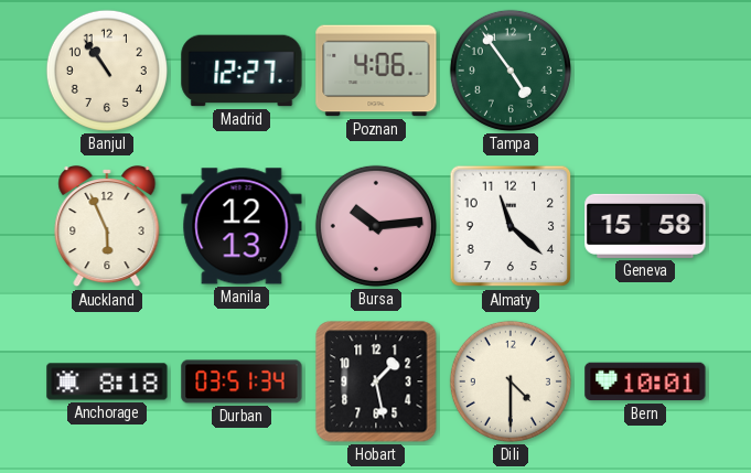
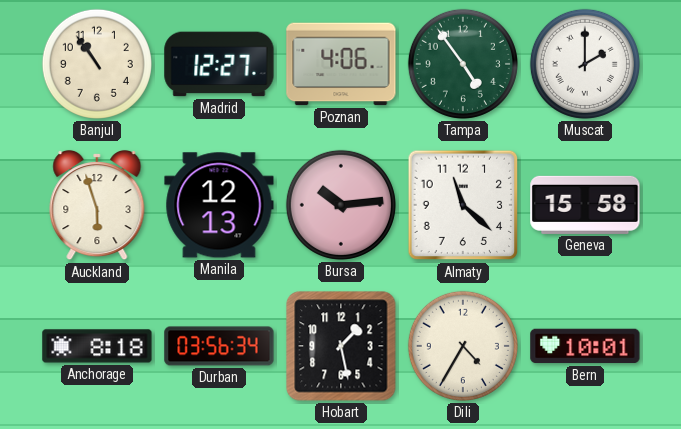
Muscat: none -> 2:00 (585, 64)
Auckland: 5:56 -> 5:57 (97, 205)
Durban: 03:51 -> 03:56 (219, 346)
Dili: 4:30 -> 4:35 (463, 346)
